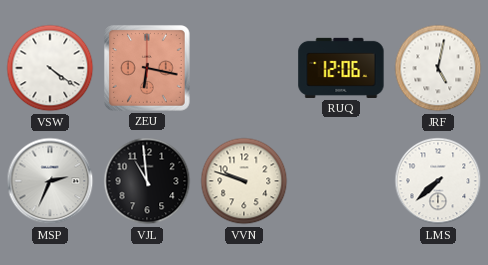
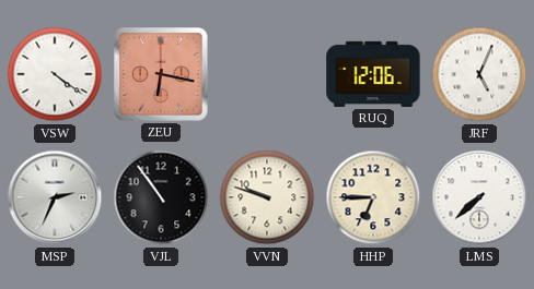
JRF: 5:02 -> 5:04 (479, 74)
VJL: 10:59 -> 10:54 (161, 197)
HHP: none -> 6:45 (373, 197)
